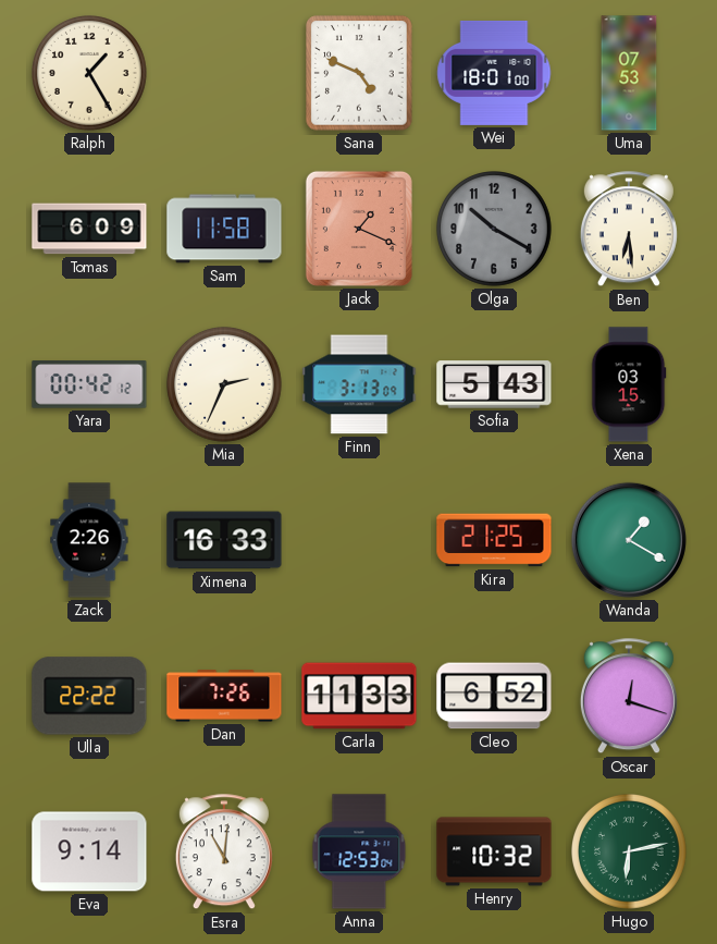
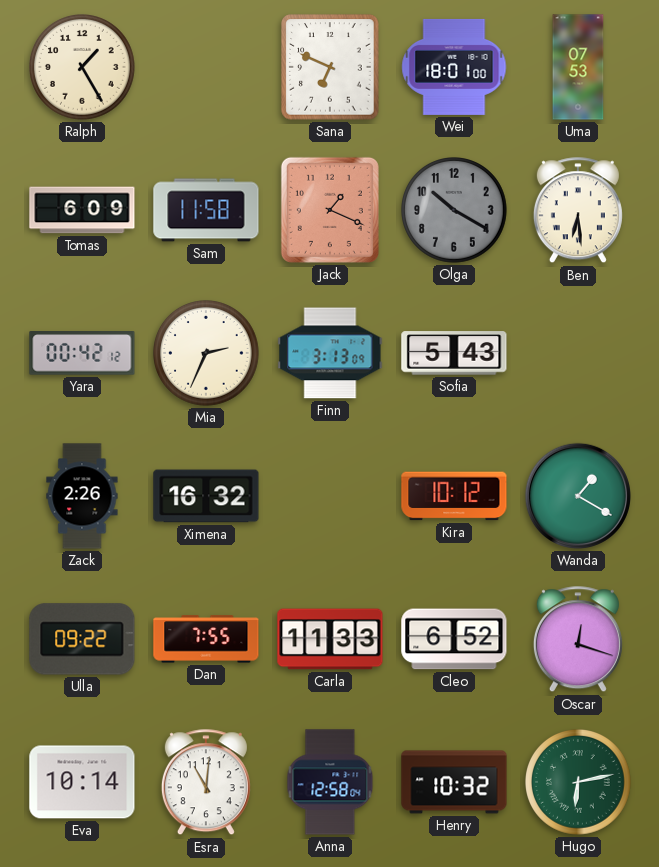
Sana: 4:49 -> 6:49 (330, 67)
Xena: 03:15 -> none (629, 384)
Ximena: 16:33 -> 16:32 (206, 496)
Kira: 21:25 -> 10:12 (454, 496)
Ulla: 22:22 -> 09:22 (82, 639)
Dan: 7:26 -> 7:55 (206, 639)
Eva: 9:14 -> 10:14 (82, 782)
Anna: 12:53 -> 12:58 (330, 782)
